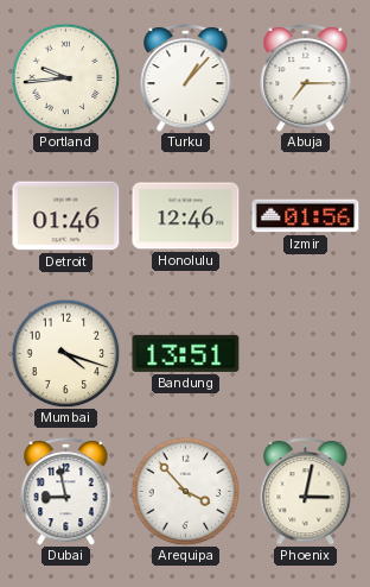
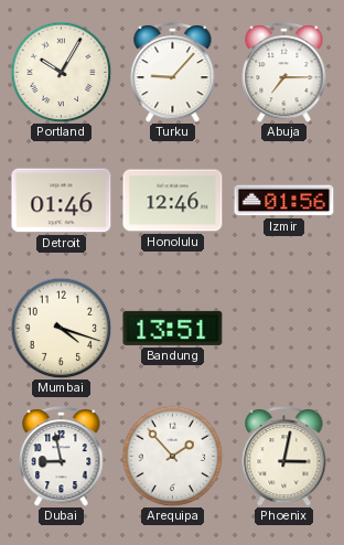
Portland: 9:44 -> 10:05 (61, 72)
Turku: 1:07 -> 9:07 (173, 72)
Arequipa: 3:53 -> 1:53 (172, 456)
